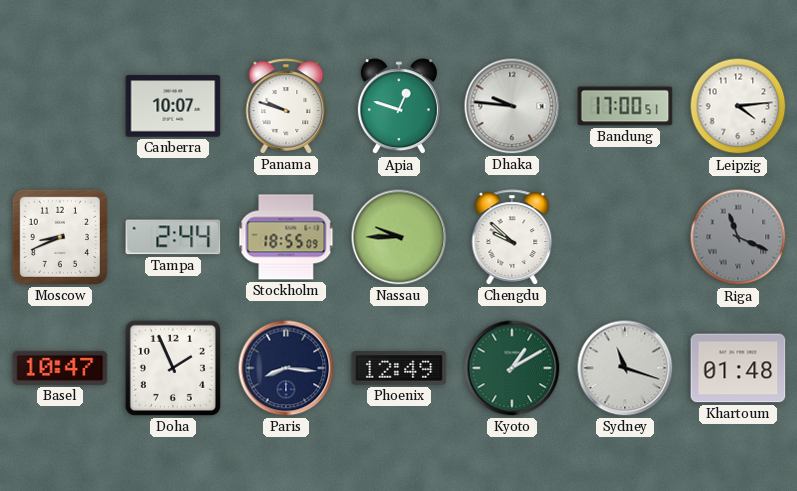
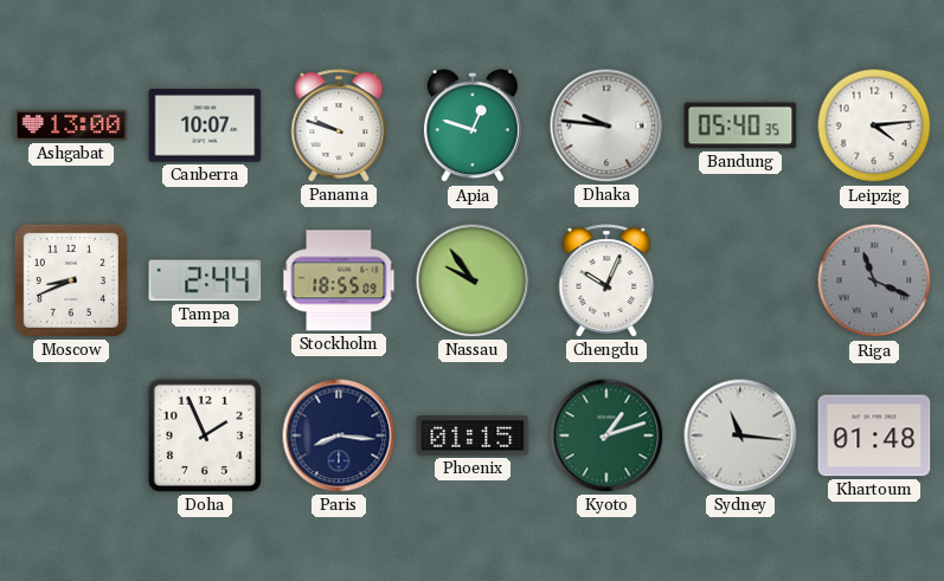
Ashgabat: none -> 13:00 (71, 125)
Bandung: 17:00 -> 05:40 (740, 125)
Nassau: 9:45 -> 9:54 (473, 280)
Chengdu: 9:52 -> 10:04 (606, 280)
Basel: 10:47 -> none (60, 368)
Phoenix: 12:49 -> 01:15 (473, 435)
Kyoto: 1:10 -> 1:12 (606, 435)
Sydney: 11:18 -> 11:16 (740, 435)
